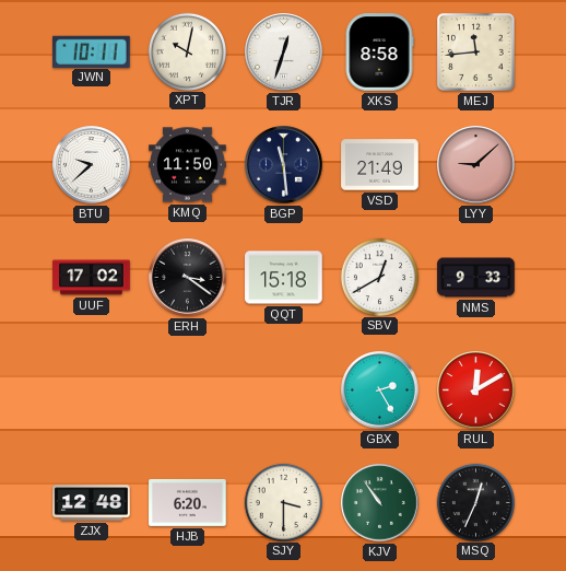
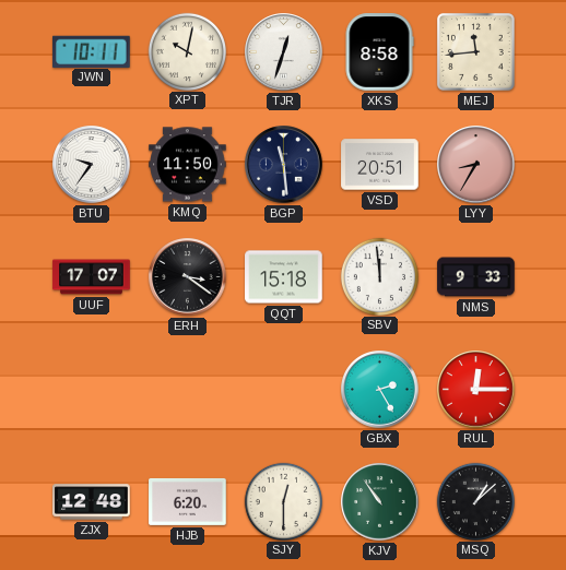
BTU: 9:38 -> 9:36 (92, 165)
VSD: 21:49 -> 20:51 (380, 165)
LYY: 9:08 -> 8:35 (476, 165)
UUF: 17:02 -> 17:07 (92, 277)
SBV: 12:40 -> 11:59 (379, 276)
RUL: 12:10 -> 12:15 (476, 390)
SJY: 3:30 -> 12:30 (283, 501)
MSQ: 12:34 -> 1:08 (475, 501)
